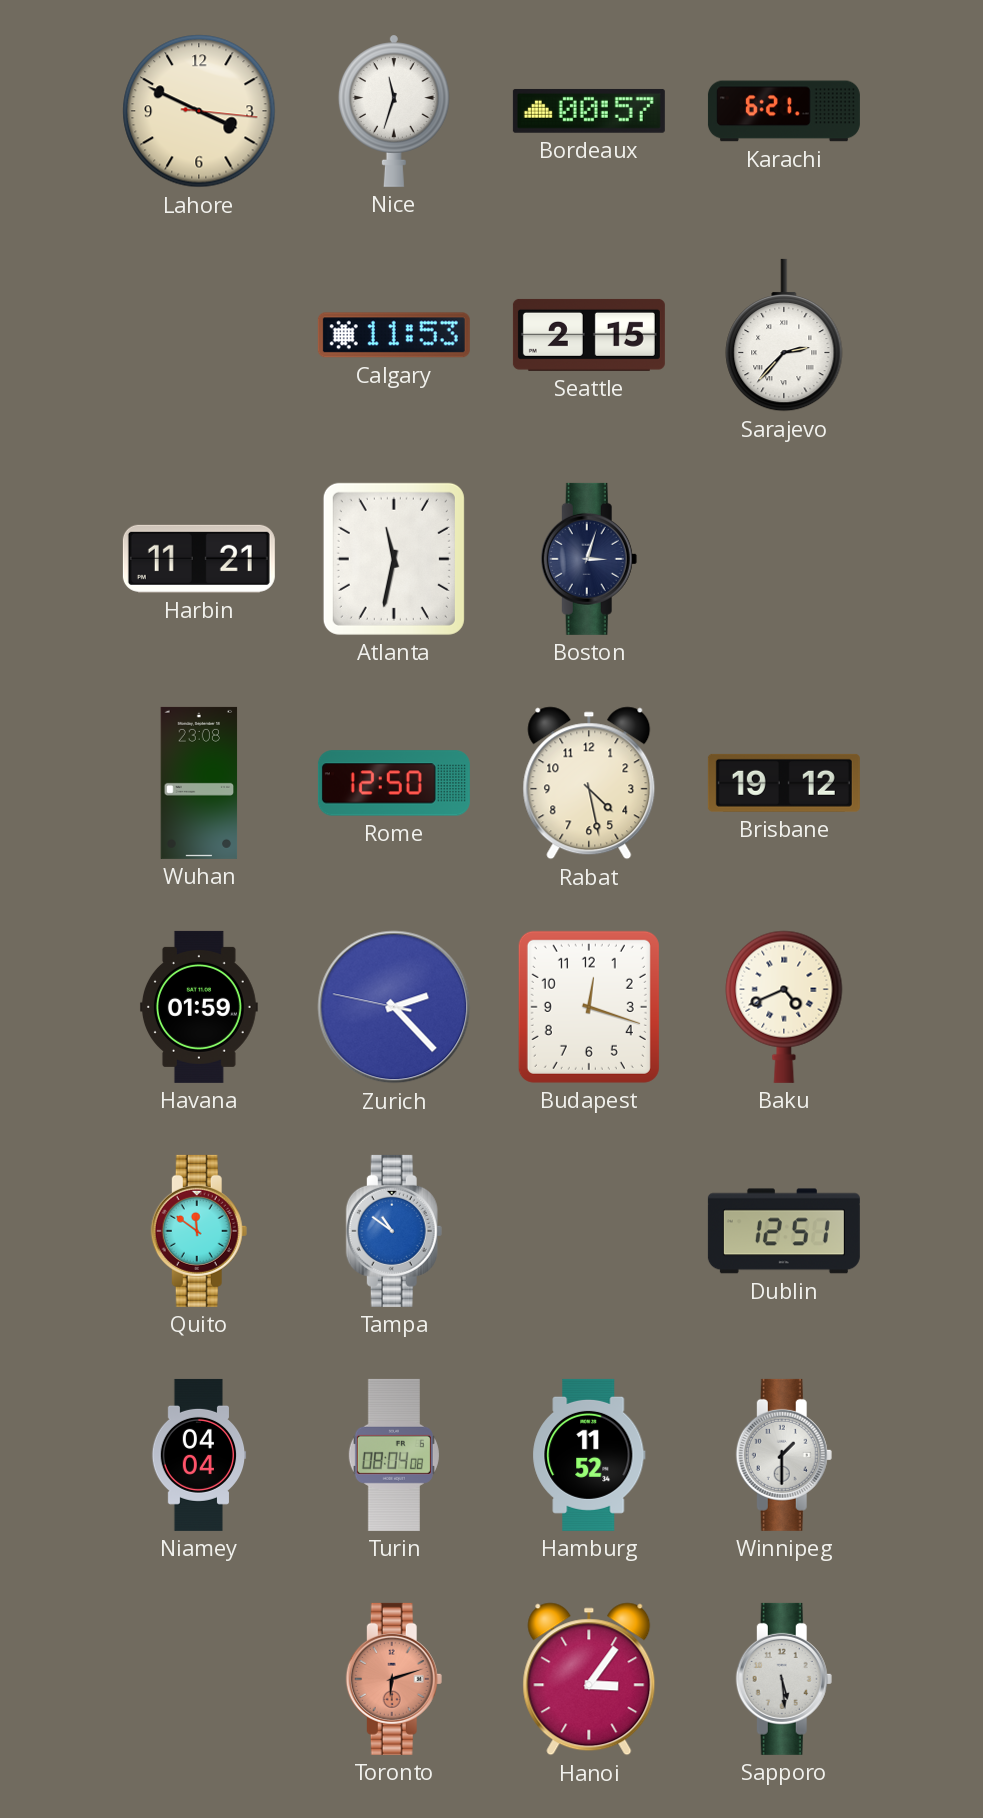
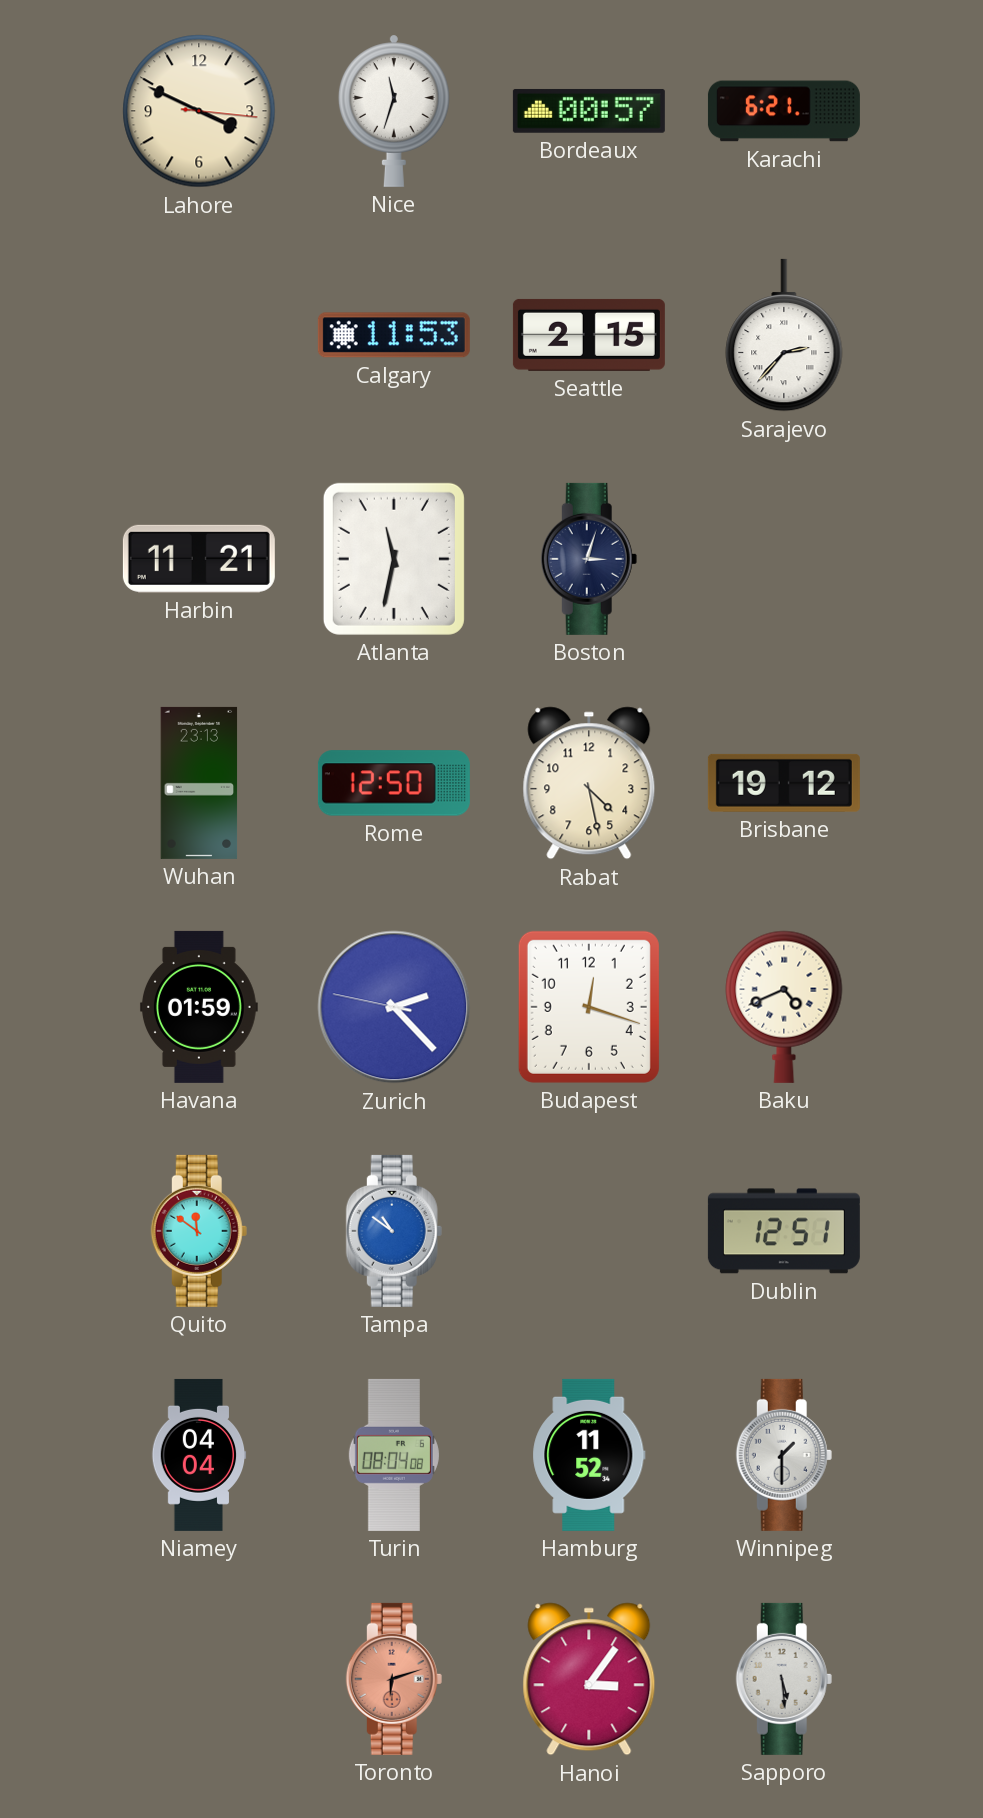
Wuhan: 23:08 -> 23:13 (199, 783)
